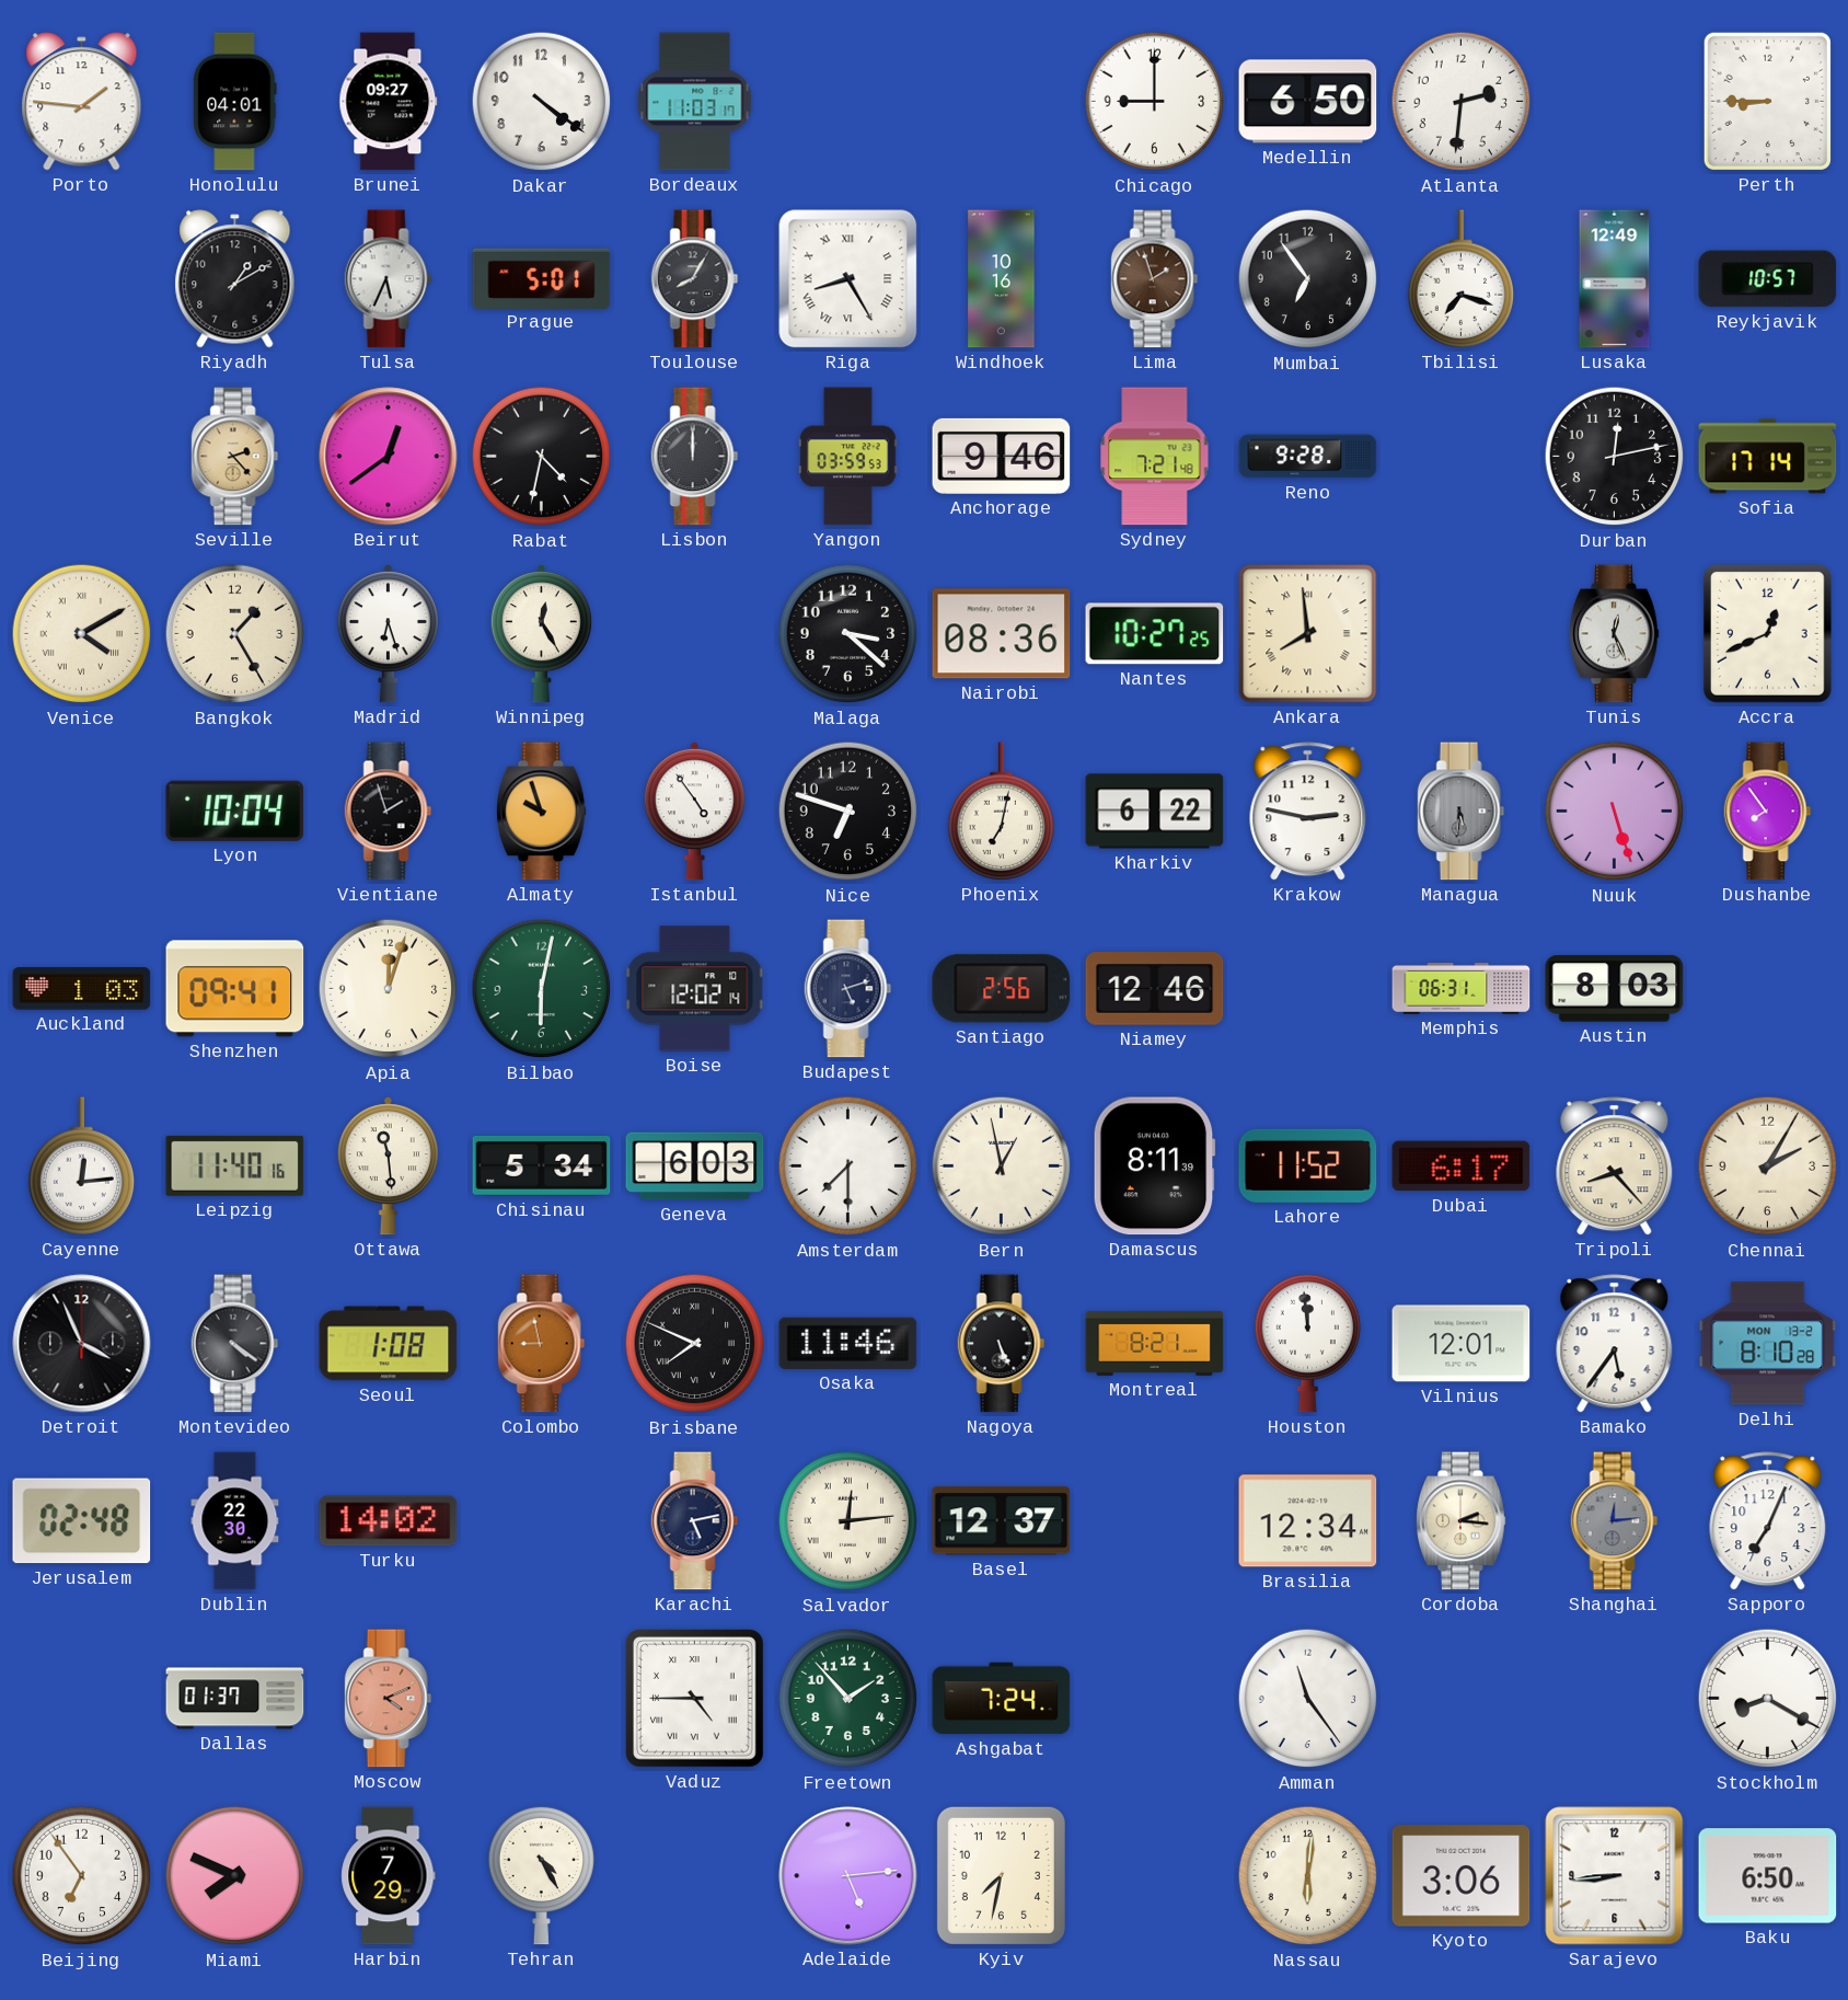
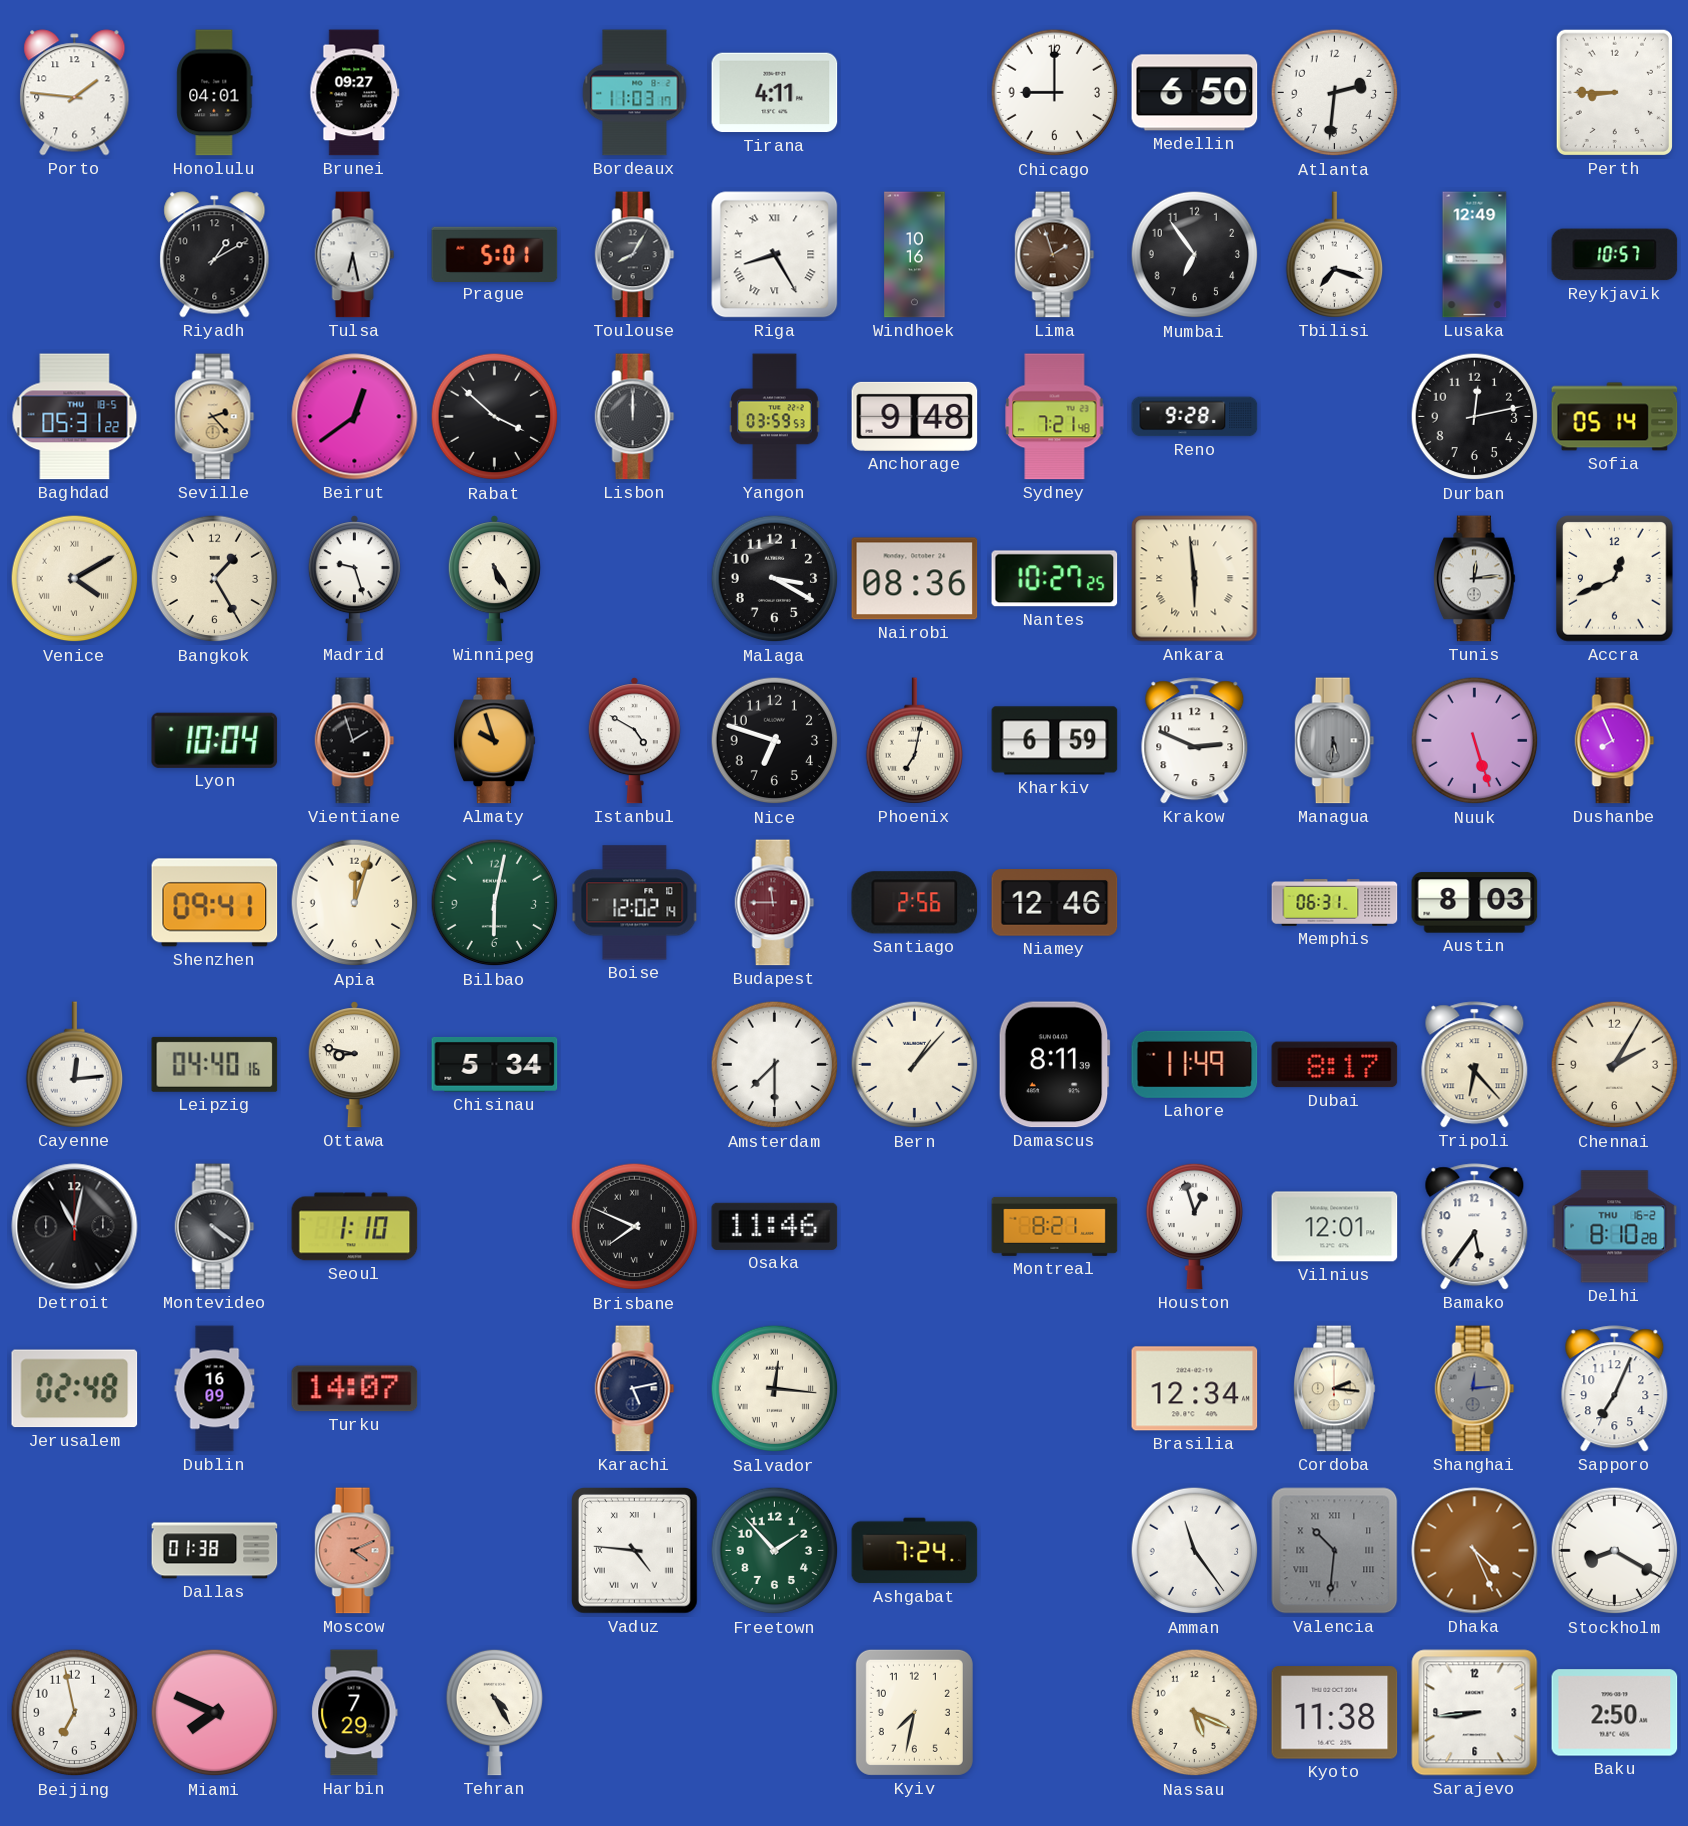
Dakar: 4:21 -> none (542, 102)
Tirana: none -> 4:11 (775, 93)
Tulsa: 5:34 -> 6:28 (355, 255)
Baghdad: none -> 05:31 (75, 417)
Rabat: 4:32 -> 3:52 (495, 417)
Anchorage: 9:46 -> 9:48 (915, 416)
Sofia: 17:14 -> 05:14 (1615, 417)
Madrid: 6:27 -> 9:27 (354, 579)
Winnipeg: 12:25 -> 5:25 (494, 579)
Malaga: 3:22 -> 3:20 (775, 579)
Ankara: 7:59 -> 5:59 (1195, 579)
Tunis: 12:26 -> 12:14 (1475, 579)
Istanbul: 4:54 -> 4:50 (634, 741)
Kharkiv: 6:22 -> 6:59 (1055, 741)
Krakow: 2:47 -> 2:49 (1195, 741)
Dushanbe: 7:54 -> 7:56 (1615, 741)
Auckland: 1:03 -> none (82, 989)
Budapest: 5:12 -> 11:45 (775, 903)
Budapest dial: navy -> burgundy (775, 903)
Leipzig: 11:40 -> 04:40 (215, 1064)
Ottawa: 11:29 -> 8:47 (354, 1065)
Geneva: 6:03 -> none (695, 1166)
Bern: 12:58 -> 1:07 (915, 1065)
Lahore: 11:52 -> 11:49 (1195, 1064)
Dubai: 6:17 -> 8:17 (1335, 1065)
Tripoli: 8:23 -> 6:23 (1475, 1065)
Detroit: 3:56 -> 11:02 (75, 1227)
Seoul: 1:08 -> 1:10 (355, 1227)
Colombo: 8:58 -> none (542, 1344)
Nagoya: 5:26 -> none (1002, 1344)
Houston: 11:59 -> 12:57 (1195, 1226)
Delhi date: MON 13-2 -> THU 16-2 (1615, 1227)
Dublin: 22:30 -> 16:09 (215, 1389)
Turku: 14:02 -> 14:07 (355, 1389)
Salvador: 12:14 -> 12:16 (775, 1389)
Basel: 12:37 -> none (1002, 1521)
Dallas: 01:37 -> 01:38 (215, 1551)
Vaduz: 4:45 -> 4:46 (635, 1551)
Valencia: none -> 10:31 (1335, 1551)
Dhaka: none -> 4:26 (1475, 1551)
Beijing: 6:54 -> 6:58 (75, 1713)
Adelaide: 5:14 -> none (848, 1876)
Nassau: 6:01 -> 5:19 (1195, 1713)
Kyoto: 3:06 -> 11:38 (1335, 1713)
Baku: 6:50 -> 2:50 (1615, 1713)
